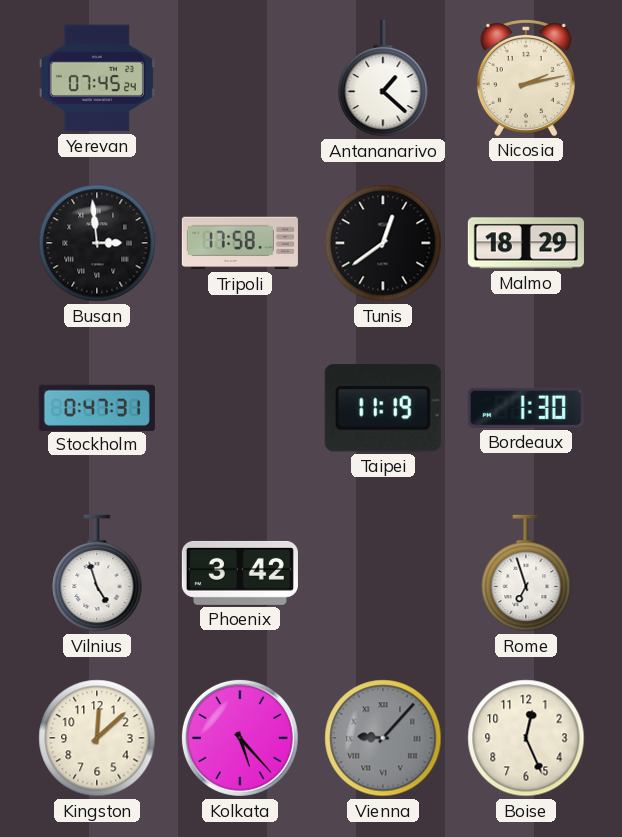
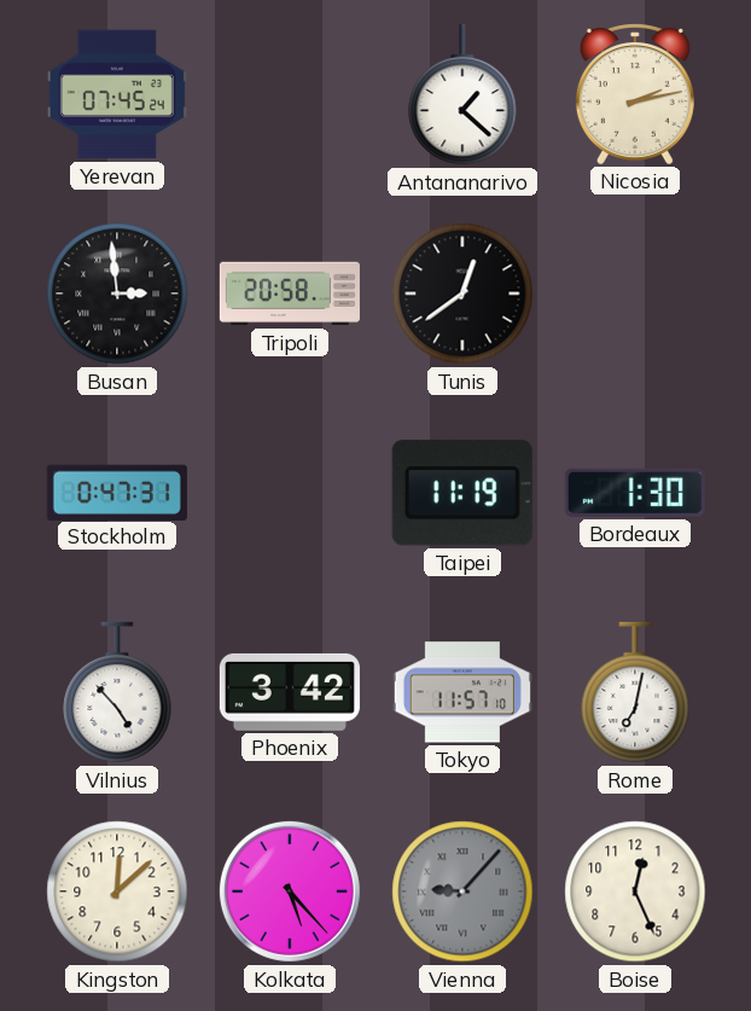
Tripoli: 17:58 -> 20:58 (290, 294)
Malmo: 18:29 -> none (526, 243)
Vilnius: 4:57 -> 4:53 (117, 692)
Tokyo: none -> 11:57 (462, 692)
Rome: 6:57 -> 7:02 (635, 692)
